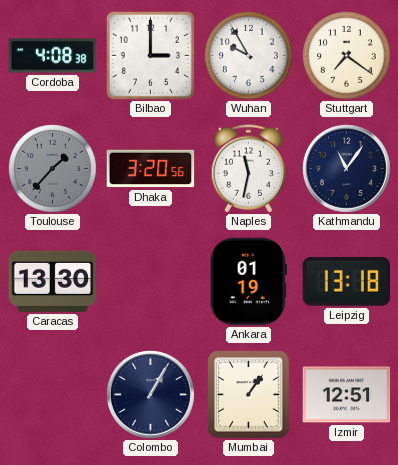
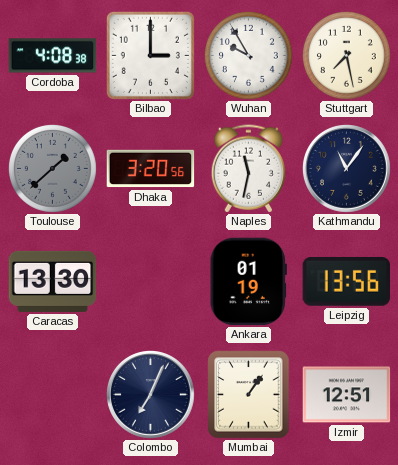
Stuttgart: 7:21 -> 7:28 (347, 56)
Toulouse: 1:37 -> 1:38 (53, 169)
Leipzig: 13:18 -> 13:56 (347, 281)
Colombo: 1:05 -> 7:04 (151, 395)
